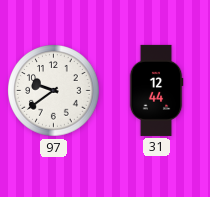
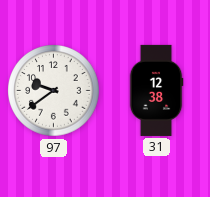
31: 12:44 -> 12:38 (156, 90)
